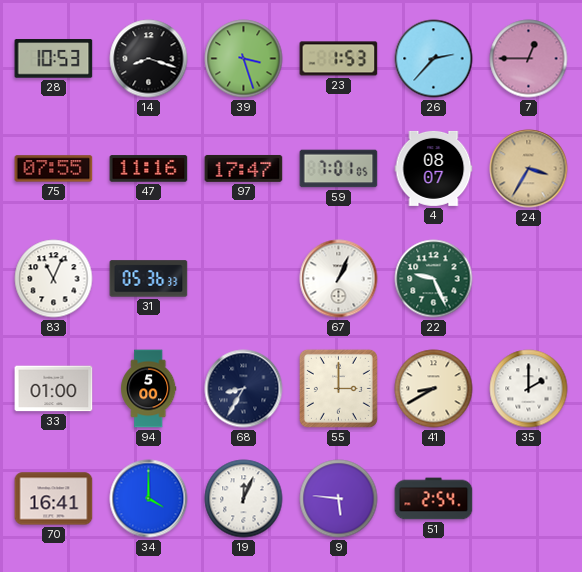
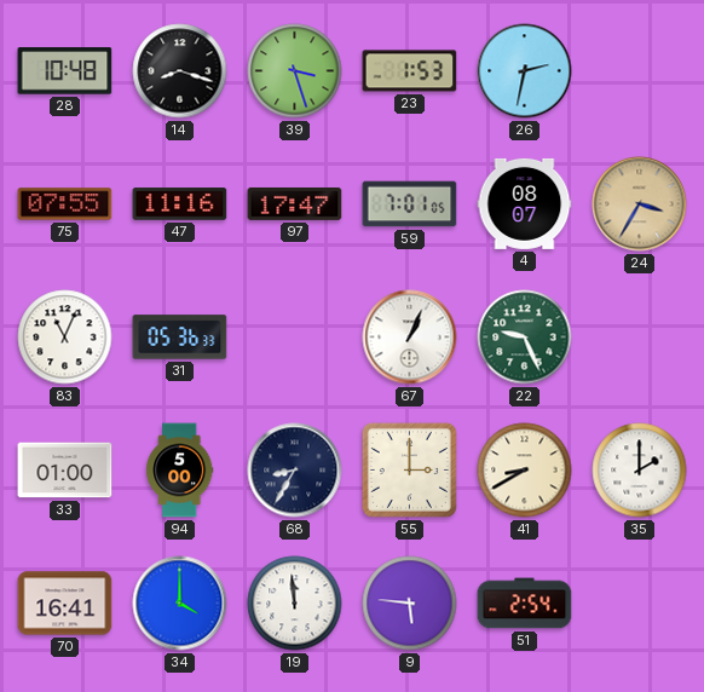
28: 10:53 -> 10:48 (65, 71)
26: 2:37 -> 2:32 (525, 71)
7: 12:45 -> none (529, 59)
19: 12:04 -> 11:59 (295, 604)
